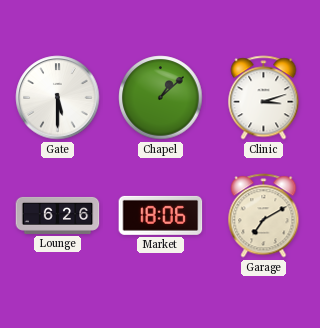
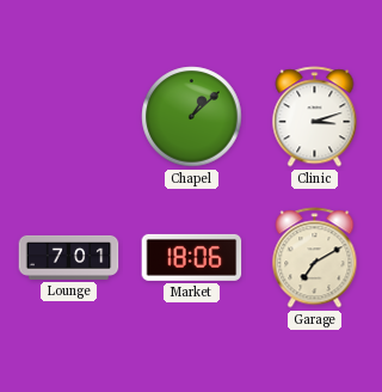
Gate: 5:30 -> none (58, 98)
Lounge: 6:26 -> 7:01 (69, 257)
